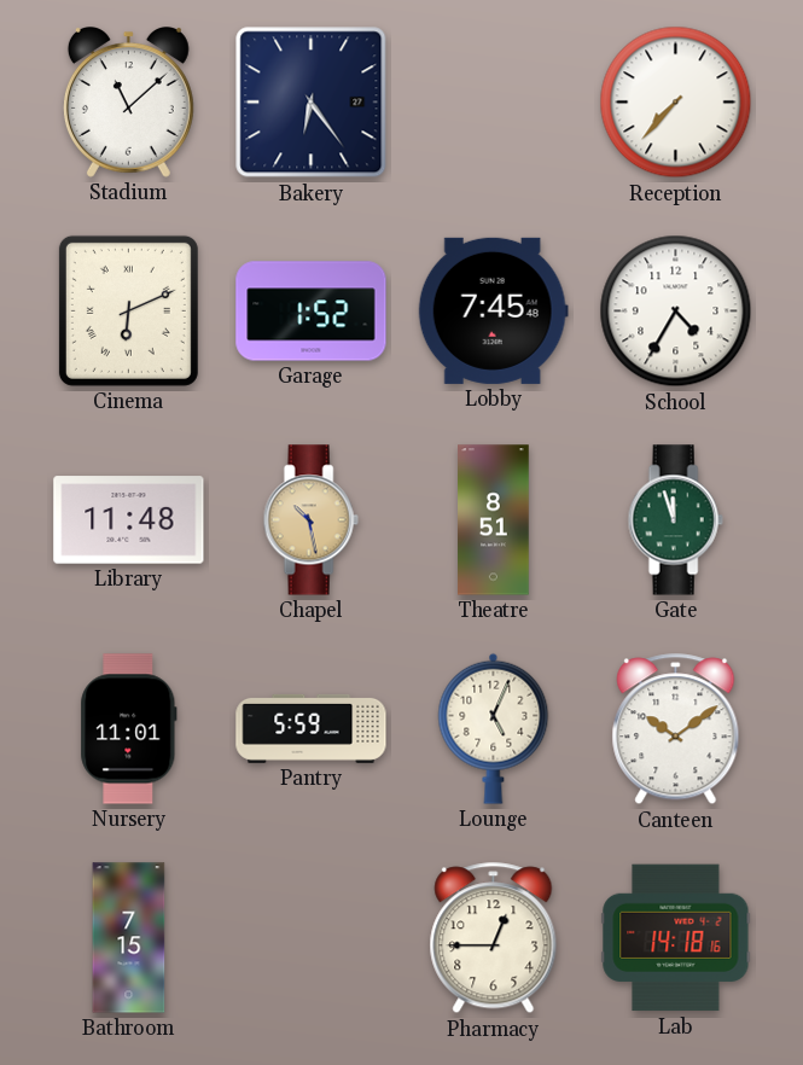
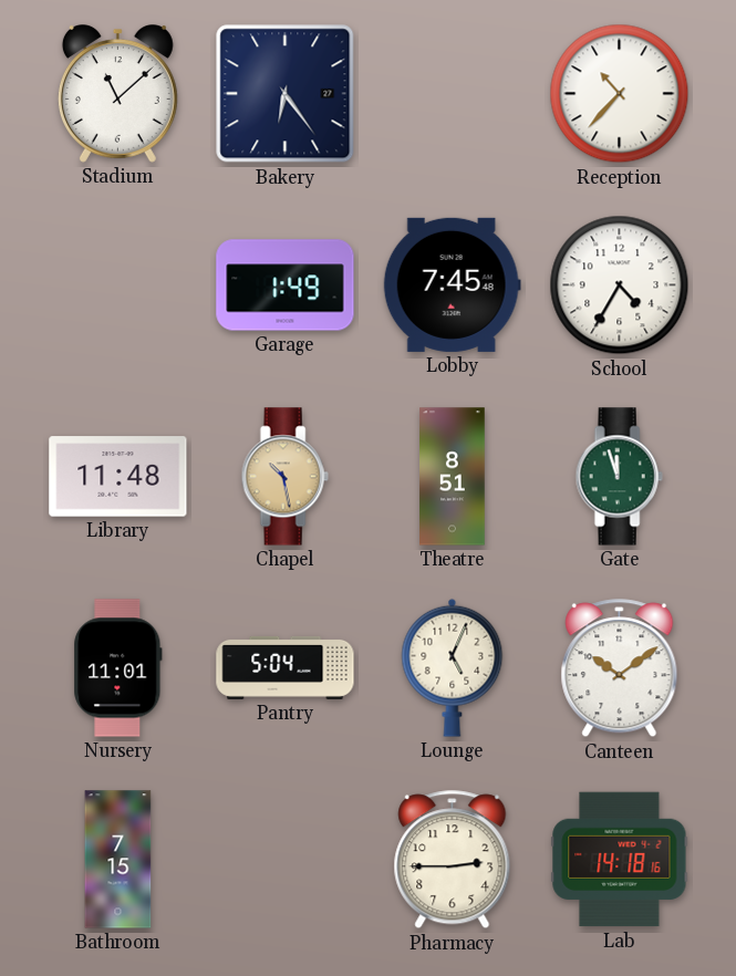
Reception: 7:37 -> 10:37 (620, 94)
Cinema: 6:11 -> none (128, 310)
Garage: 1:52 -> 1:49 (286, 285)
Pantry: 5:59 -> 5:04 (286, 667)
Pharmacy: 12:45 -> 2:45 (453, 860)
